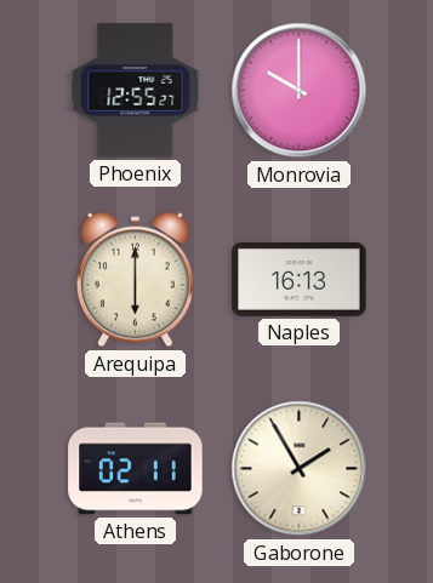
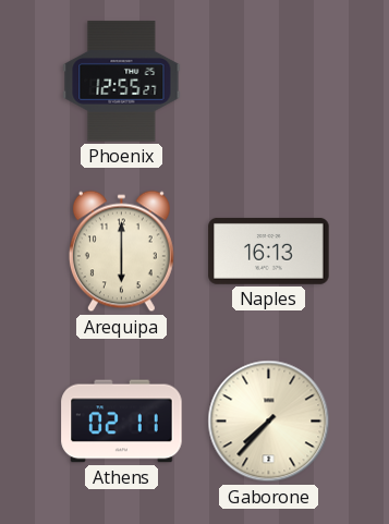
Monrovia: 10:00 -> none (300, 91)
Gaborone: 1:55 -> 7:37 (269, 422)
